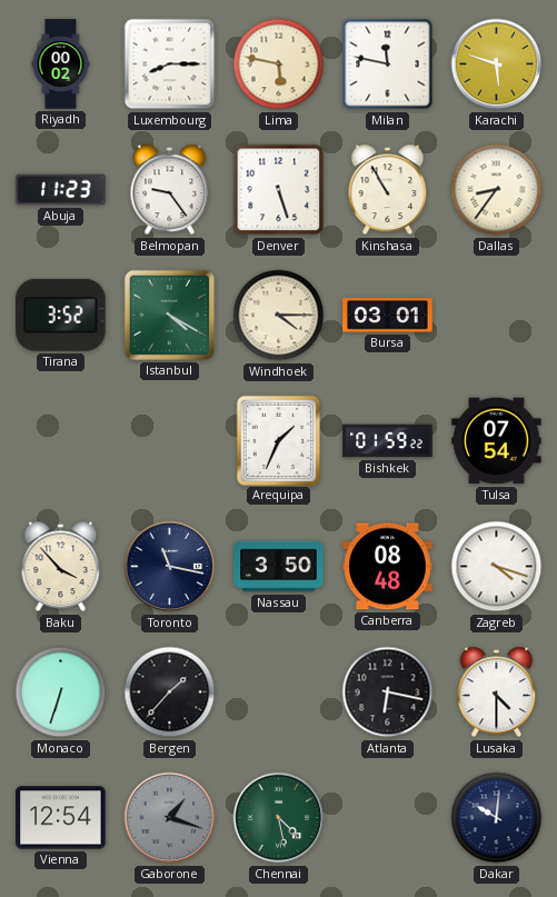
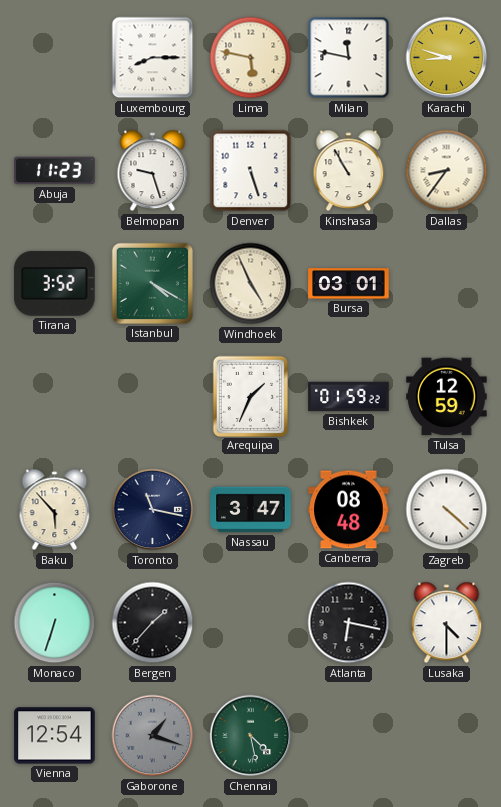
Riyadh: 00:02 -> none (61, 64)
Karachi: 5:48 -> 8:48 (447, 58)
Belmopan: 9:24 -> 9:27 (153, 171)
Windhoek: 4:15 -> 4:56 (251, 284)
Tulsa: 07:54 -> 12:59 (447, 397)
Baku: 3:53 -> 5:53 (55, 510)
Nassau: 3:50 -> 3:47 (251, 510)
Zagreb: 4:18 -> 4:22 (447, 510)
Dakar: 10:01 -> none (497, 818)
